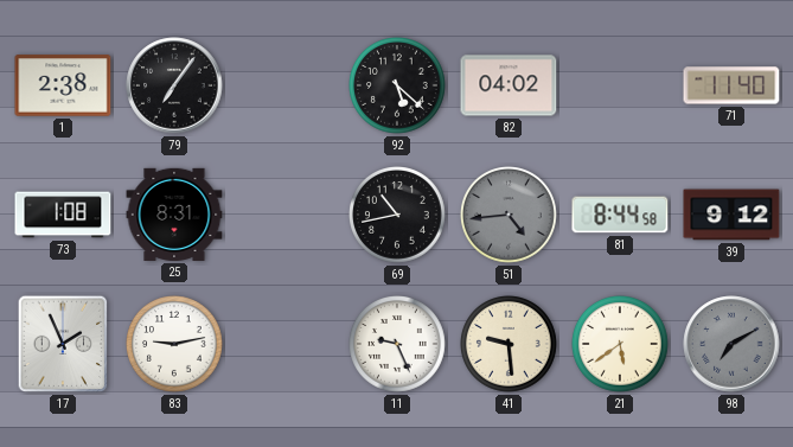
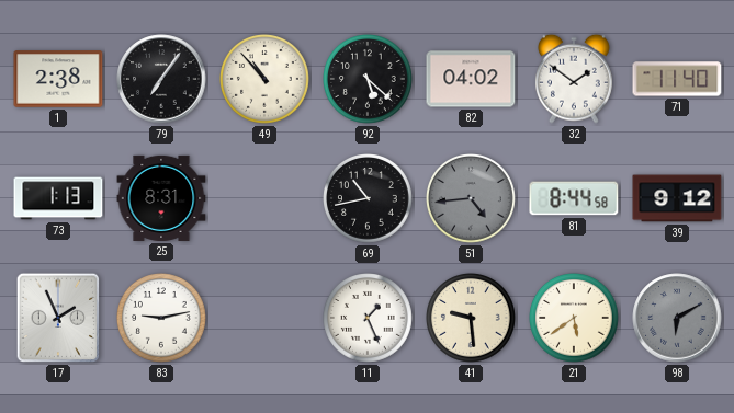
49: none -> 10:53 (266, 80)
32: none -> 1:51 (574, 79)
73: 1:08 -> 1:13 (58, 198)
11: 9:26 -> 1:26 (369, 319)
98: 7:10 -> 6:10 (677, 318)
